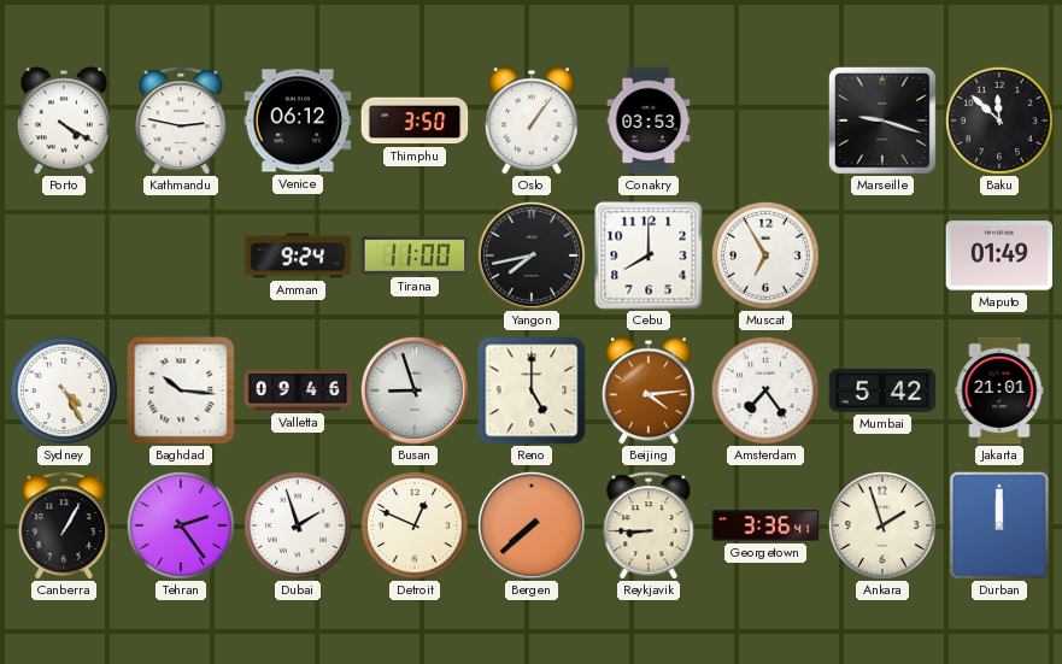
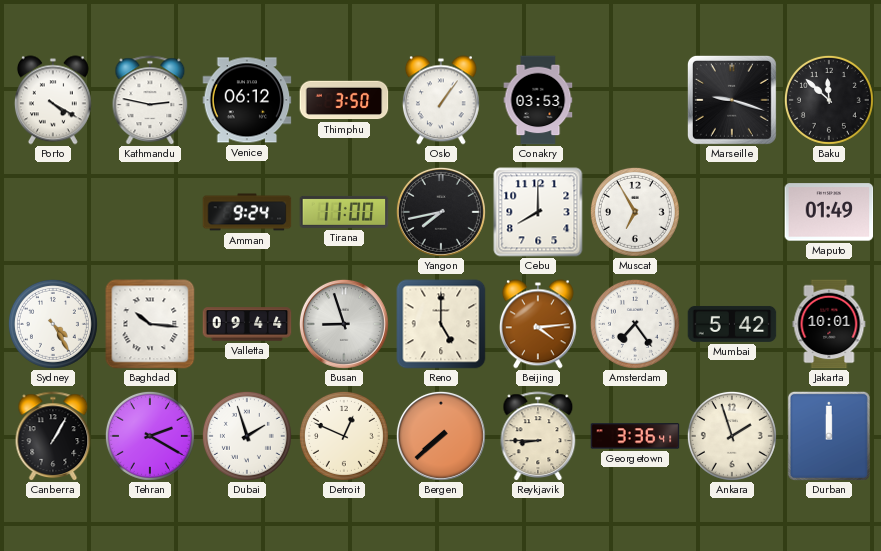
Valletta: 09:46 -> 09:44 (247, 324)
Jakarta: 21:01 -> 10:01 (829, 324)
Tehran: 2:24 -> 2:20 (150, 436)
